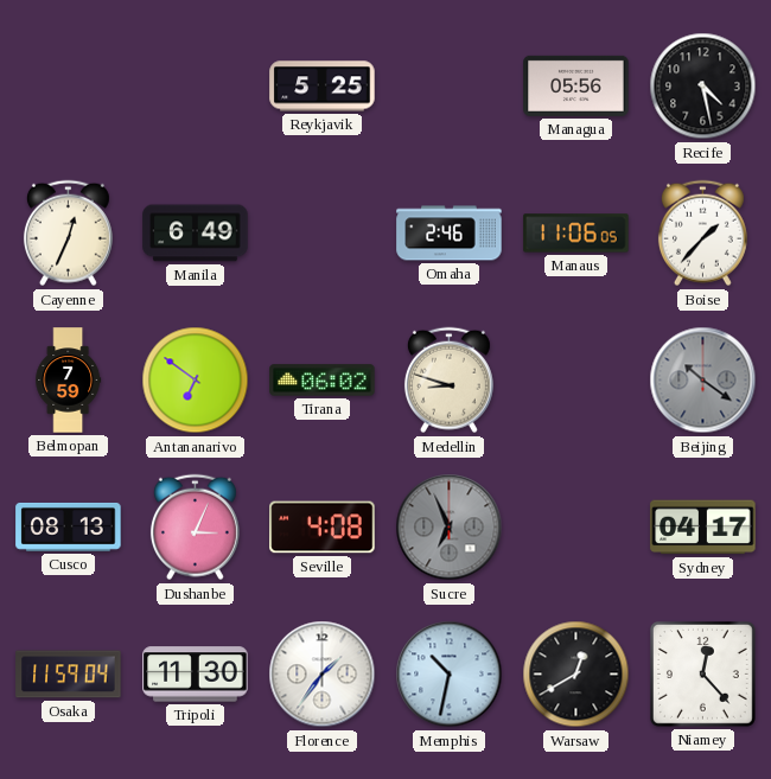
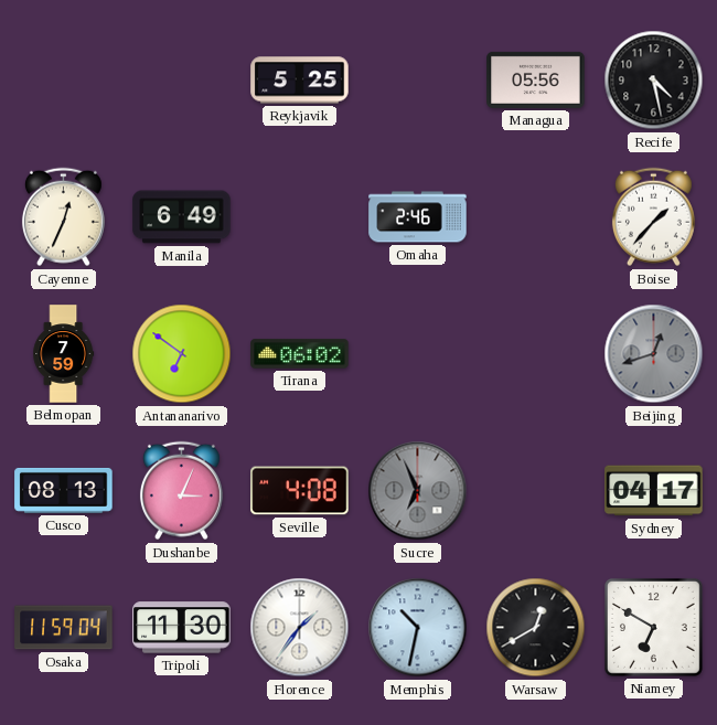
Manaus: 11:06 -> none (576, 234)
Medellin: 8:48 -> none (448, 381)
Beijing: 10:21 -> 12:42 (654, 354)
Niamey: 12:23 -> 6:50 (654, 628)
